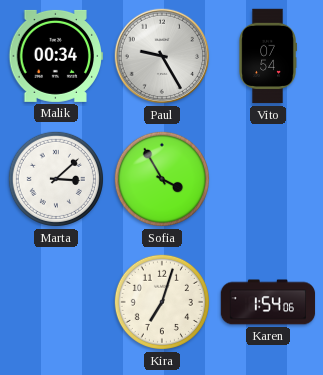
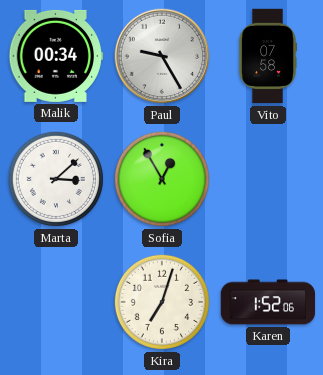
Vito: 07:54 -> 07:58 (268, 56)
Sofia: 3:55 -> 12:55 (162, 179)
Karen: 1:54 -> 1:52 (268, 302)
